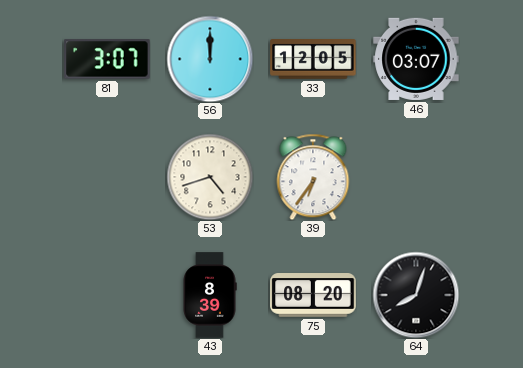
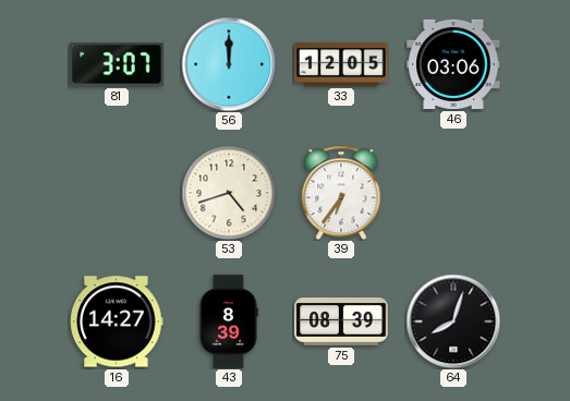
46: 03:07 -> 03:06 (453, 64)
16: none -> 14:27 (117, 321)
75: 08:20 -> 08:39 (341, 321)
